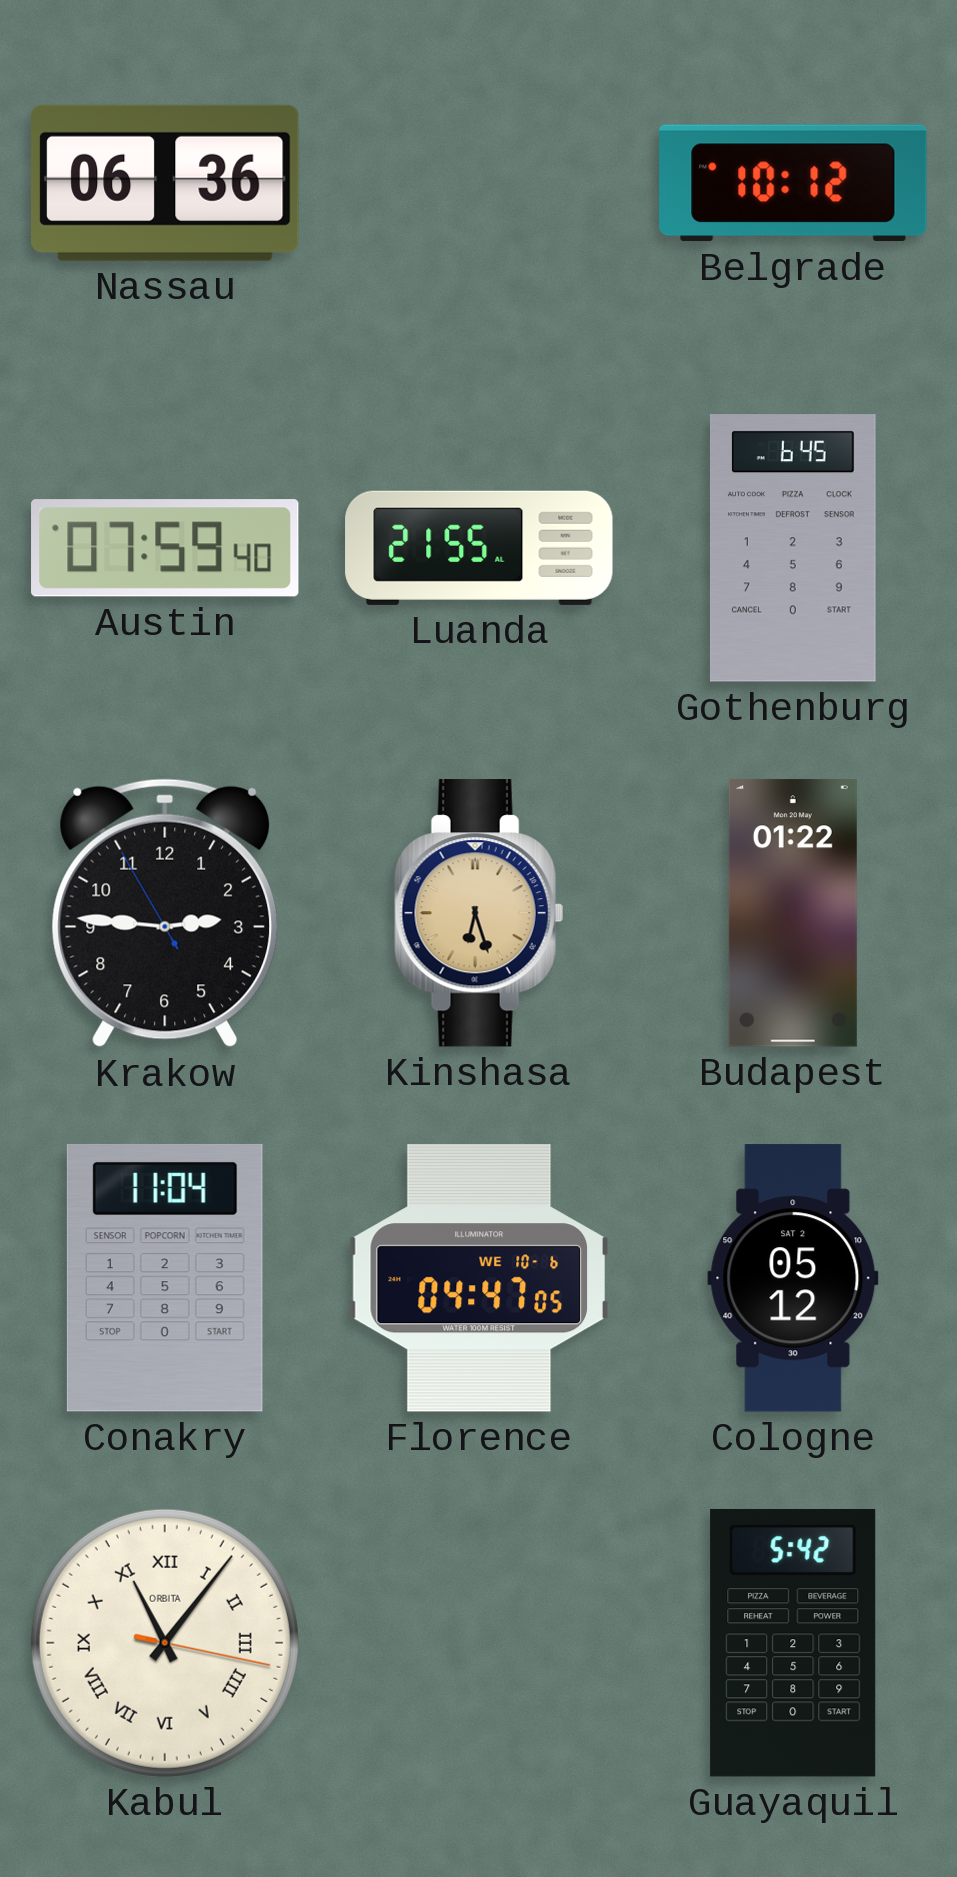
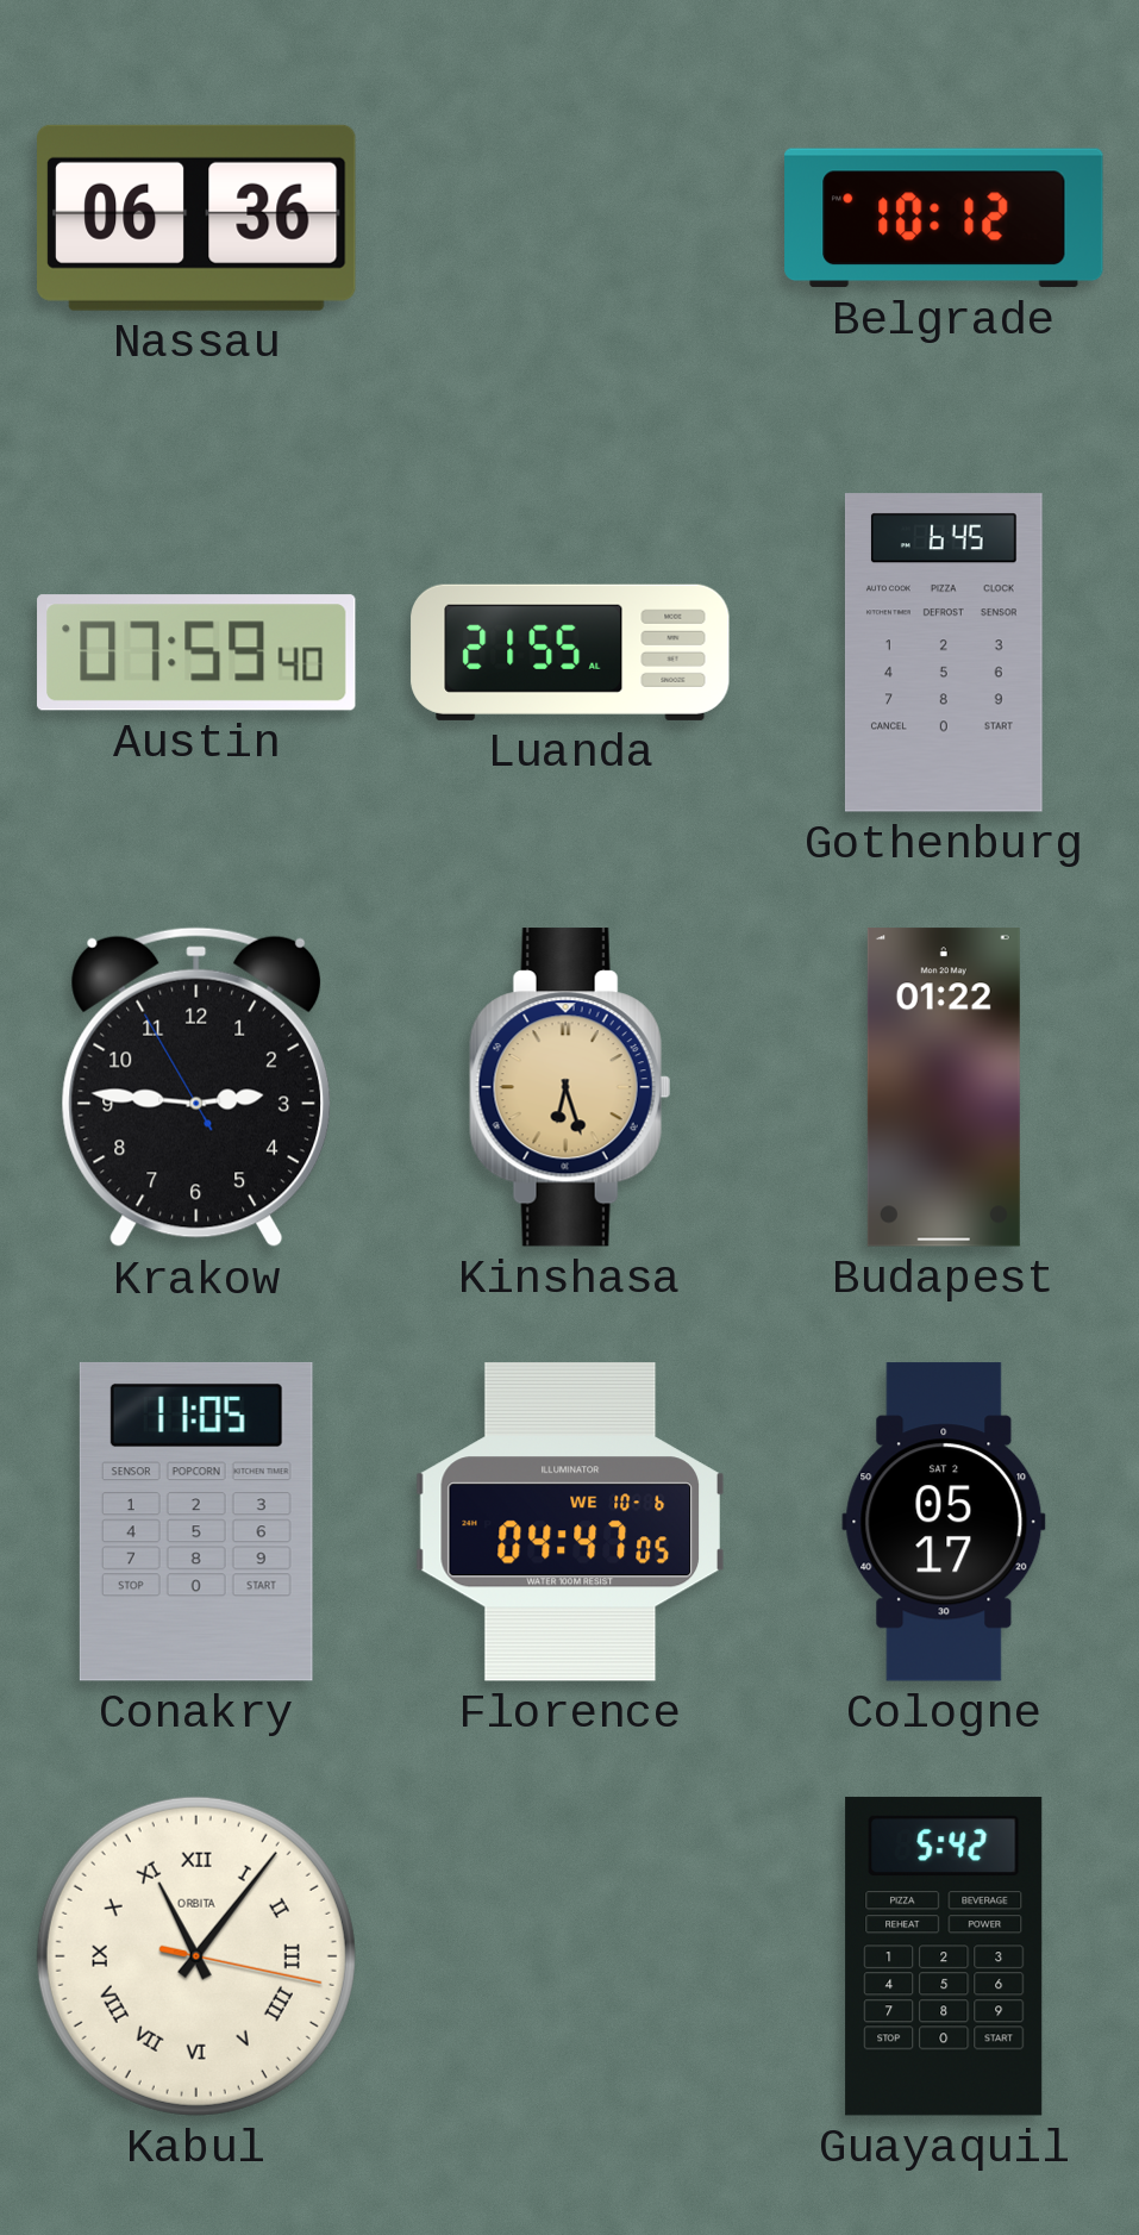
Conakry: 11:04 -> 11:05 (196, 1522)
Cologne: 05:12 -> 05:17 (944, 1522)
